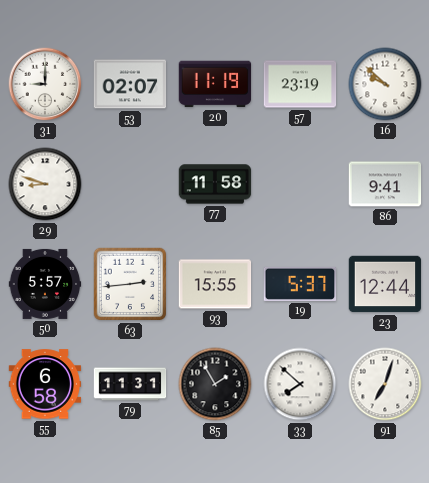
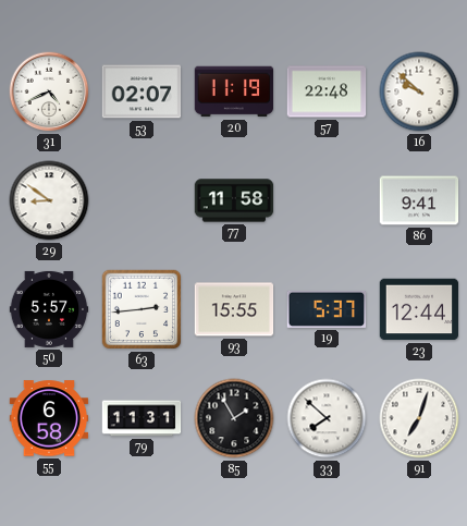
31: 9:00 -> 4:41 (49, 91)
57: 23:19 -> 22:48 (327, 91)
29: 8:48 -> 8:51 (49, 200)
